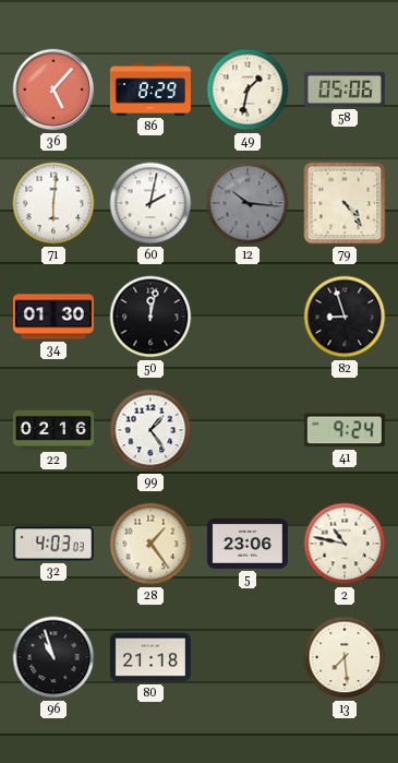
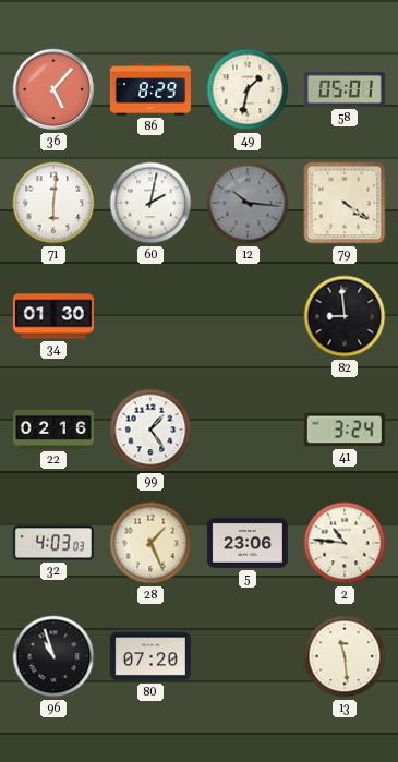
58: 05:06 -> 05:01 (345, 89)
79: 4:24 -> 4:21 (345, 203)
50: 12:02 -> none (150, 317)
82: 8:57 -> 8:59 (345, 316)
41: 9:24 -> 3:24 (345, 430)
28: 1:24 -> 1:26 (150, 543)
2: 10:47 -> 10:46 (345, 543)
80: 21:18 -> 07:20 (150, 656)
13: 7:29 -> 11:29 (345, 656)
